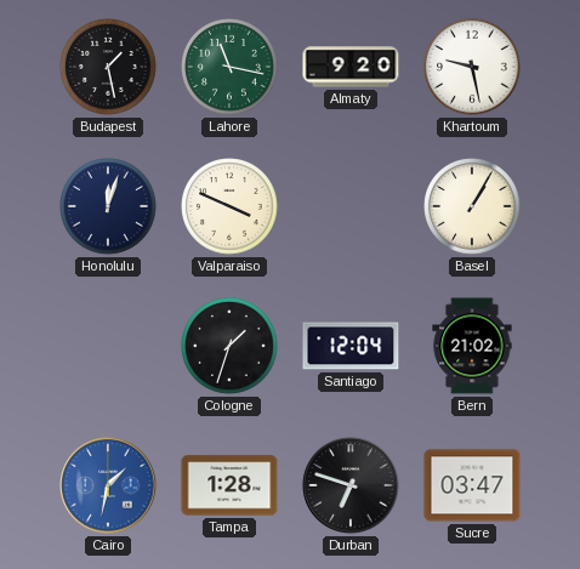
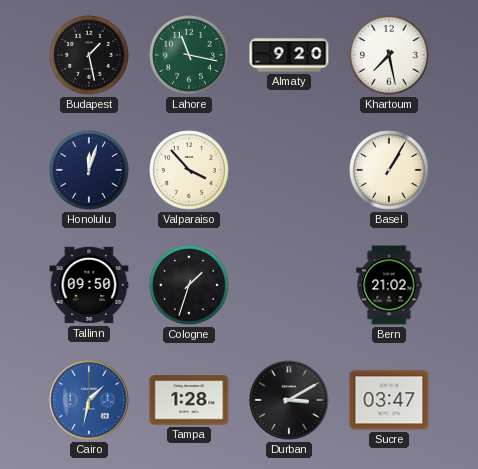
Khartoum: 9:28 -> 7:28 (389, 55)
Valparaiso: 3:49 -> 3:53 (189, 170)
Tallinn: none -> 09:50 (89, 285)
Santiago: 12:04 -> none (351, 346)
Durban: 6:48 -> 3:10 (289, 400)
